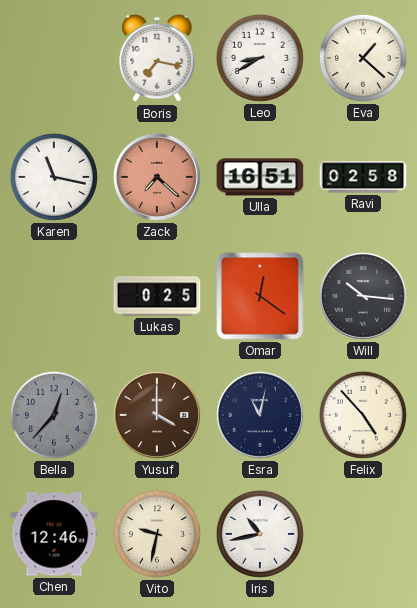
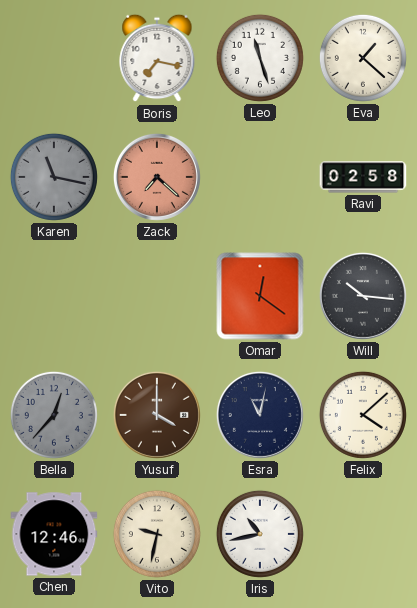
Leo: 8:40 -> 11:27 (260, 58)
Karen dial: white -> grey (54, 177)
Ulla: 16:51 -> none (260, 177)
Lukas: 0:25 -> none (157, 296)
Felix: 4:53 -> 4:08 (363, 415)
